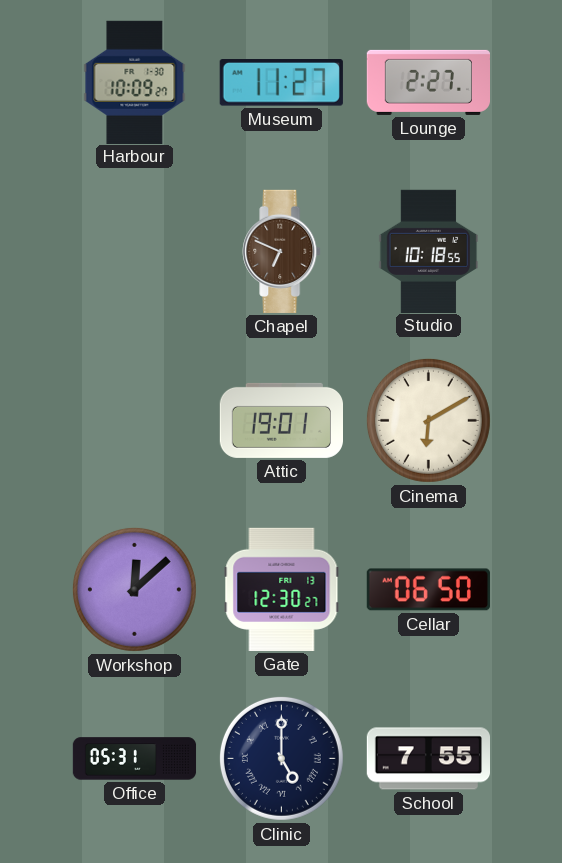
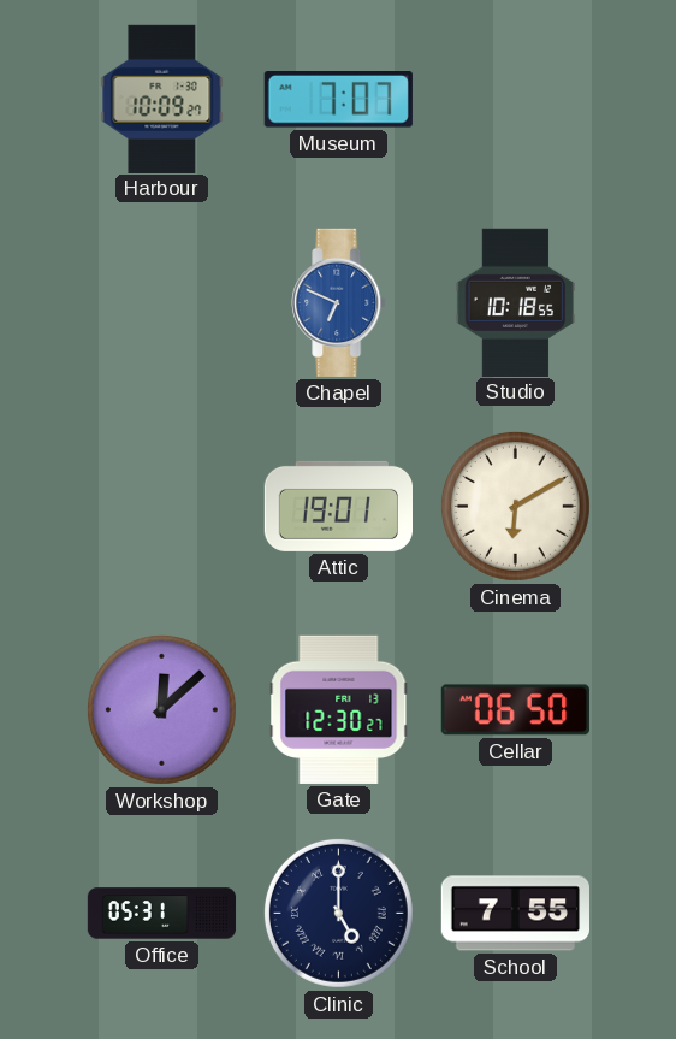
Museum: 11:27 -> 7:07 (338, 100)
Lounge: 2:27 -> none (428, 82)
Chapel dial: brown -> blue (339, 302)
